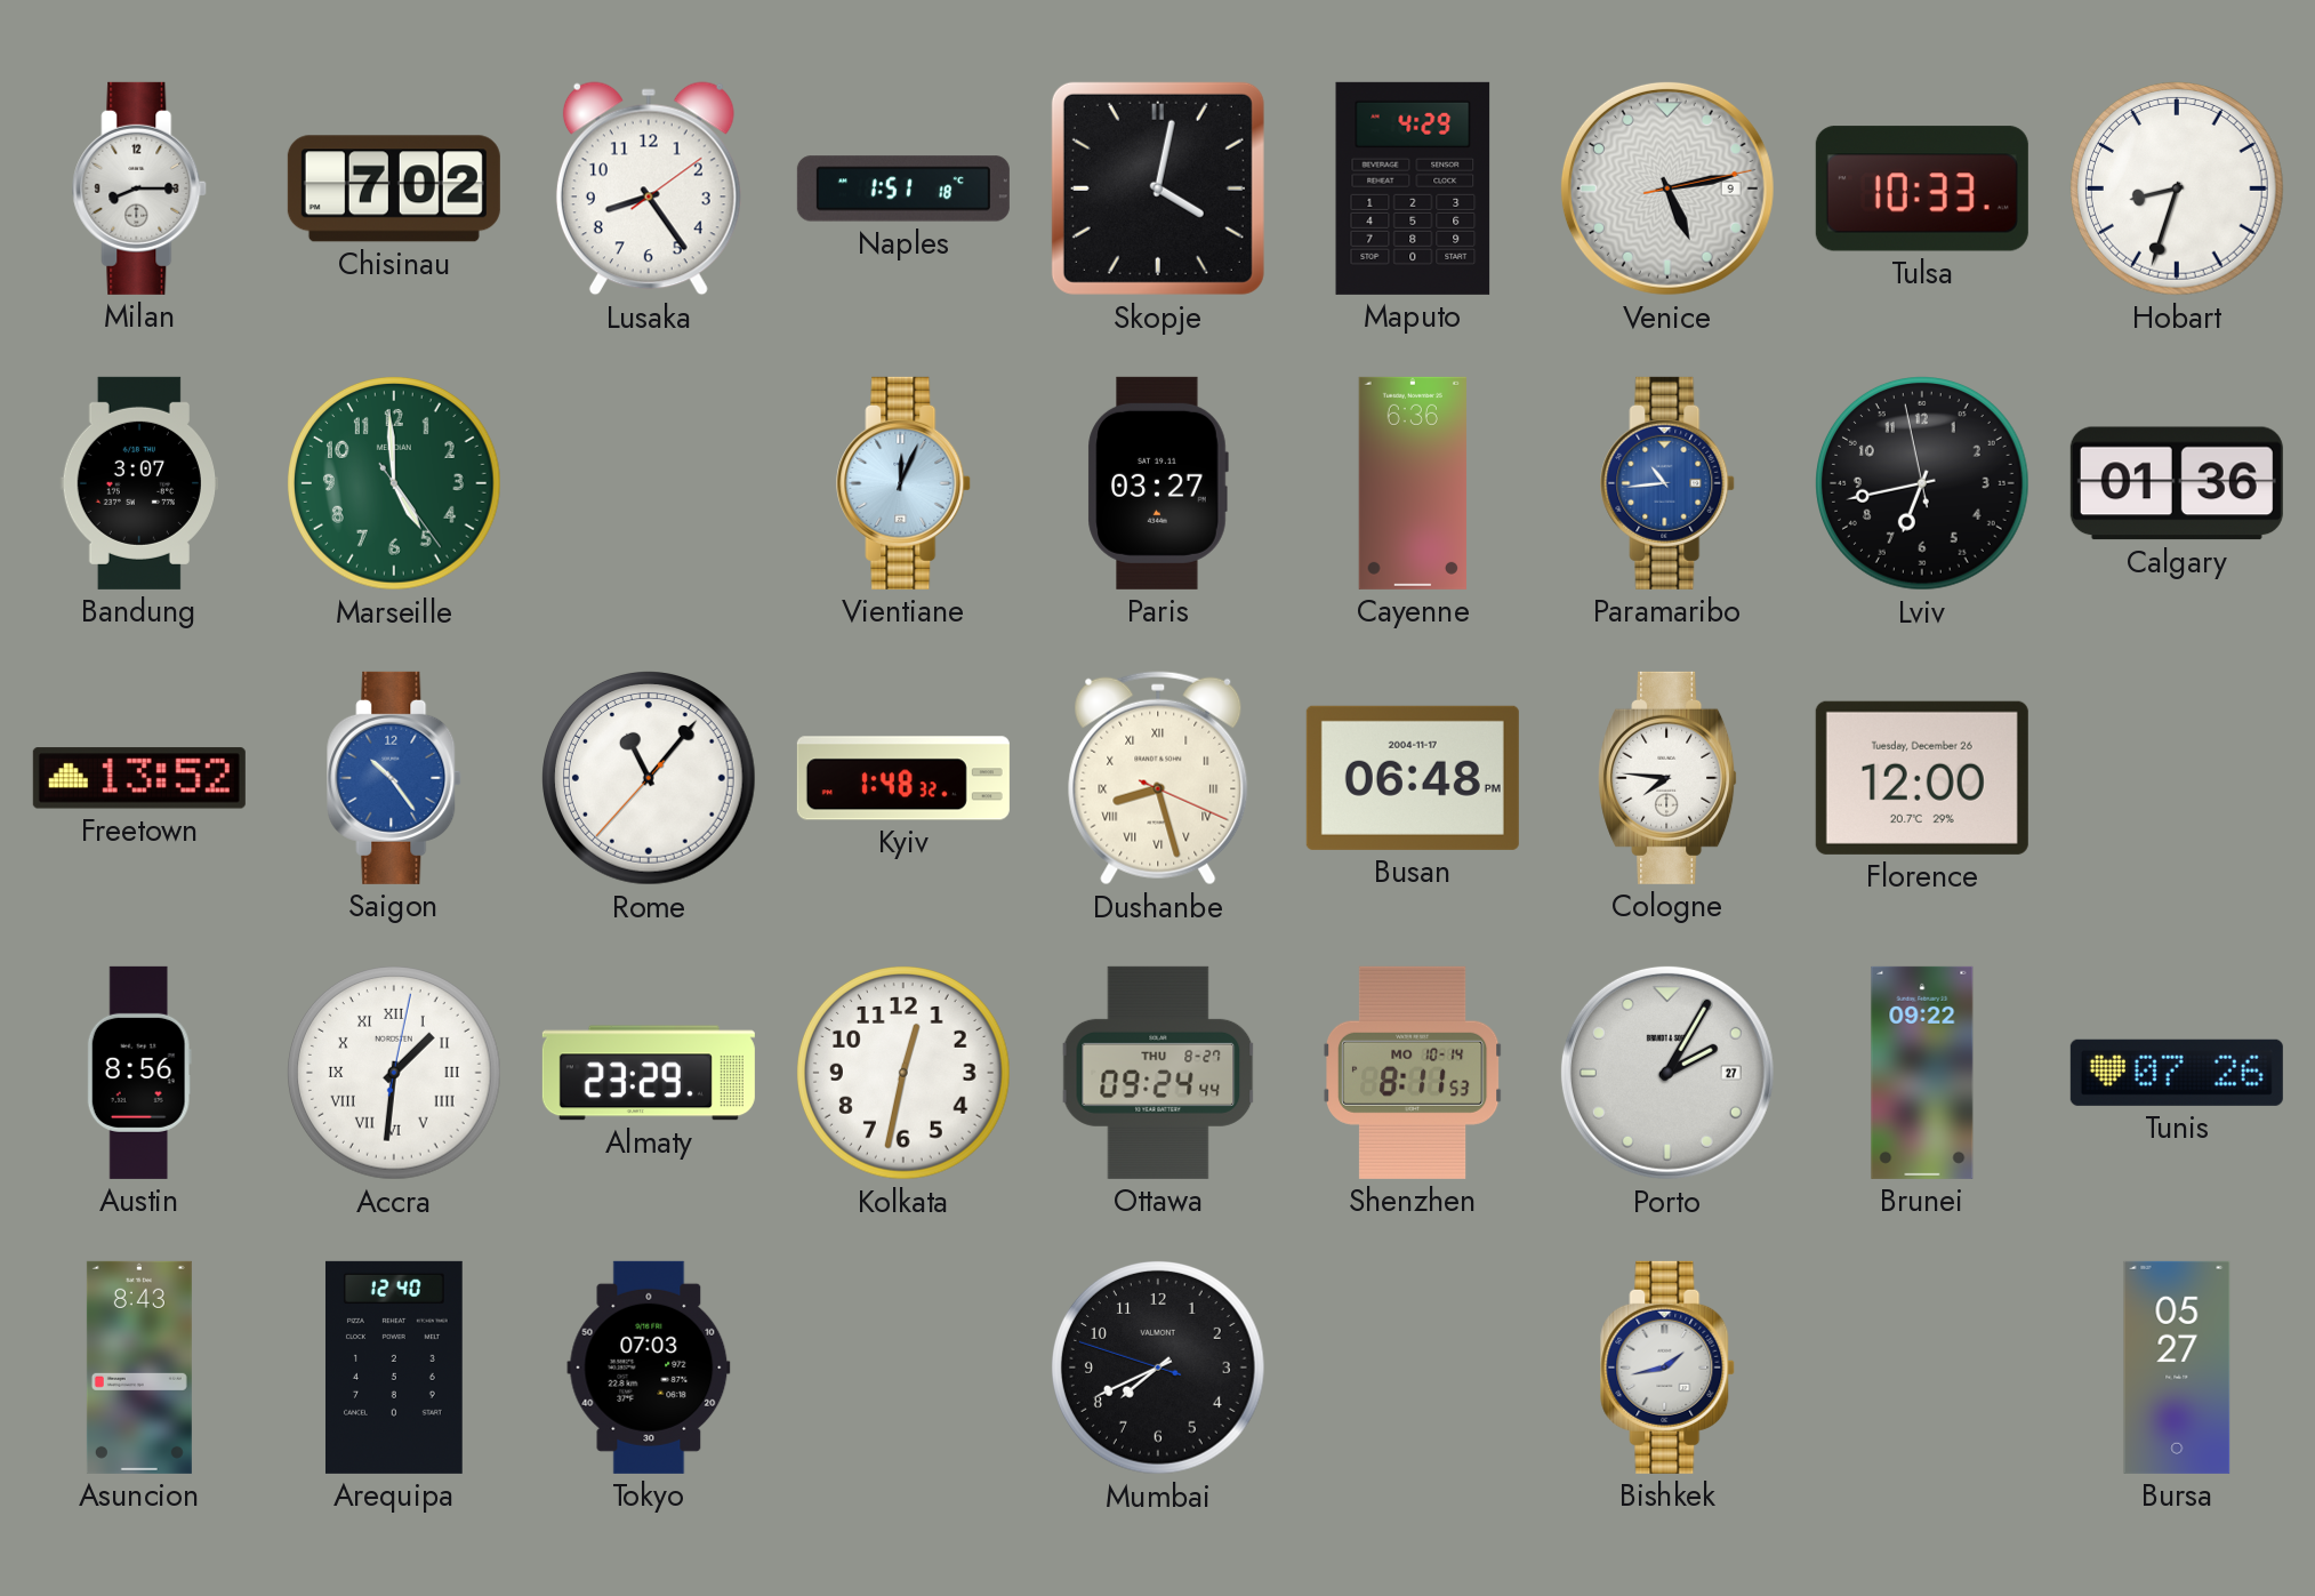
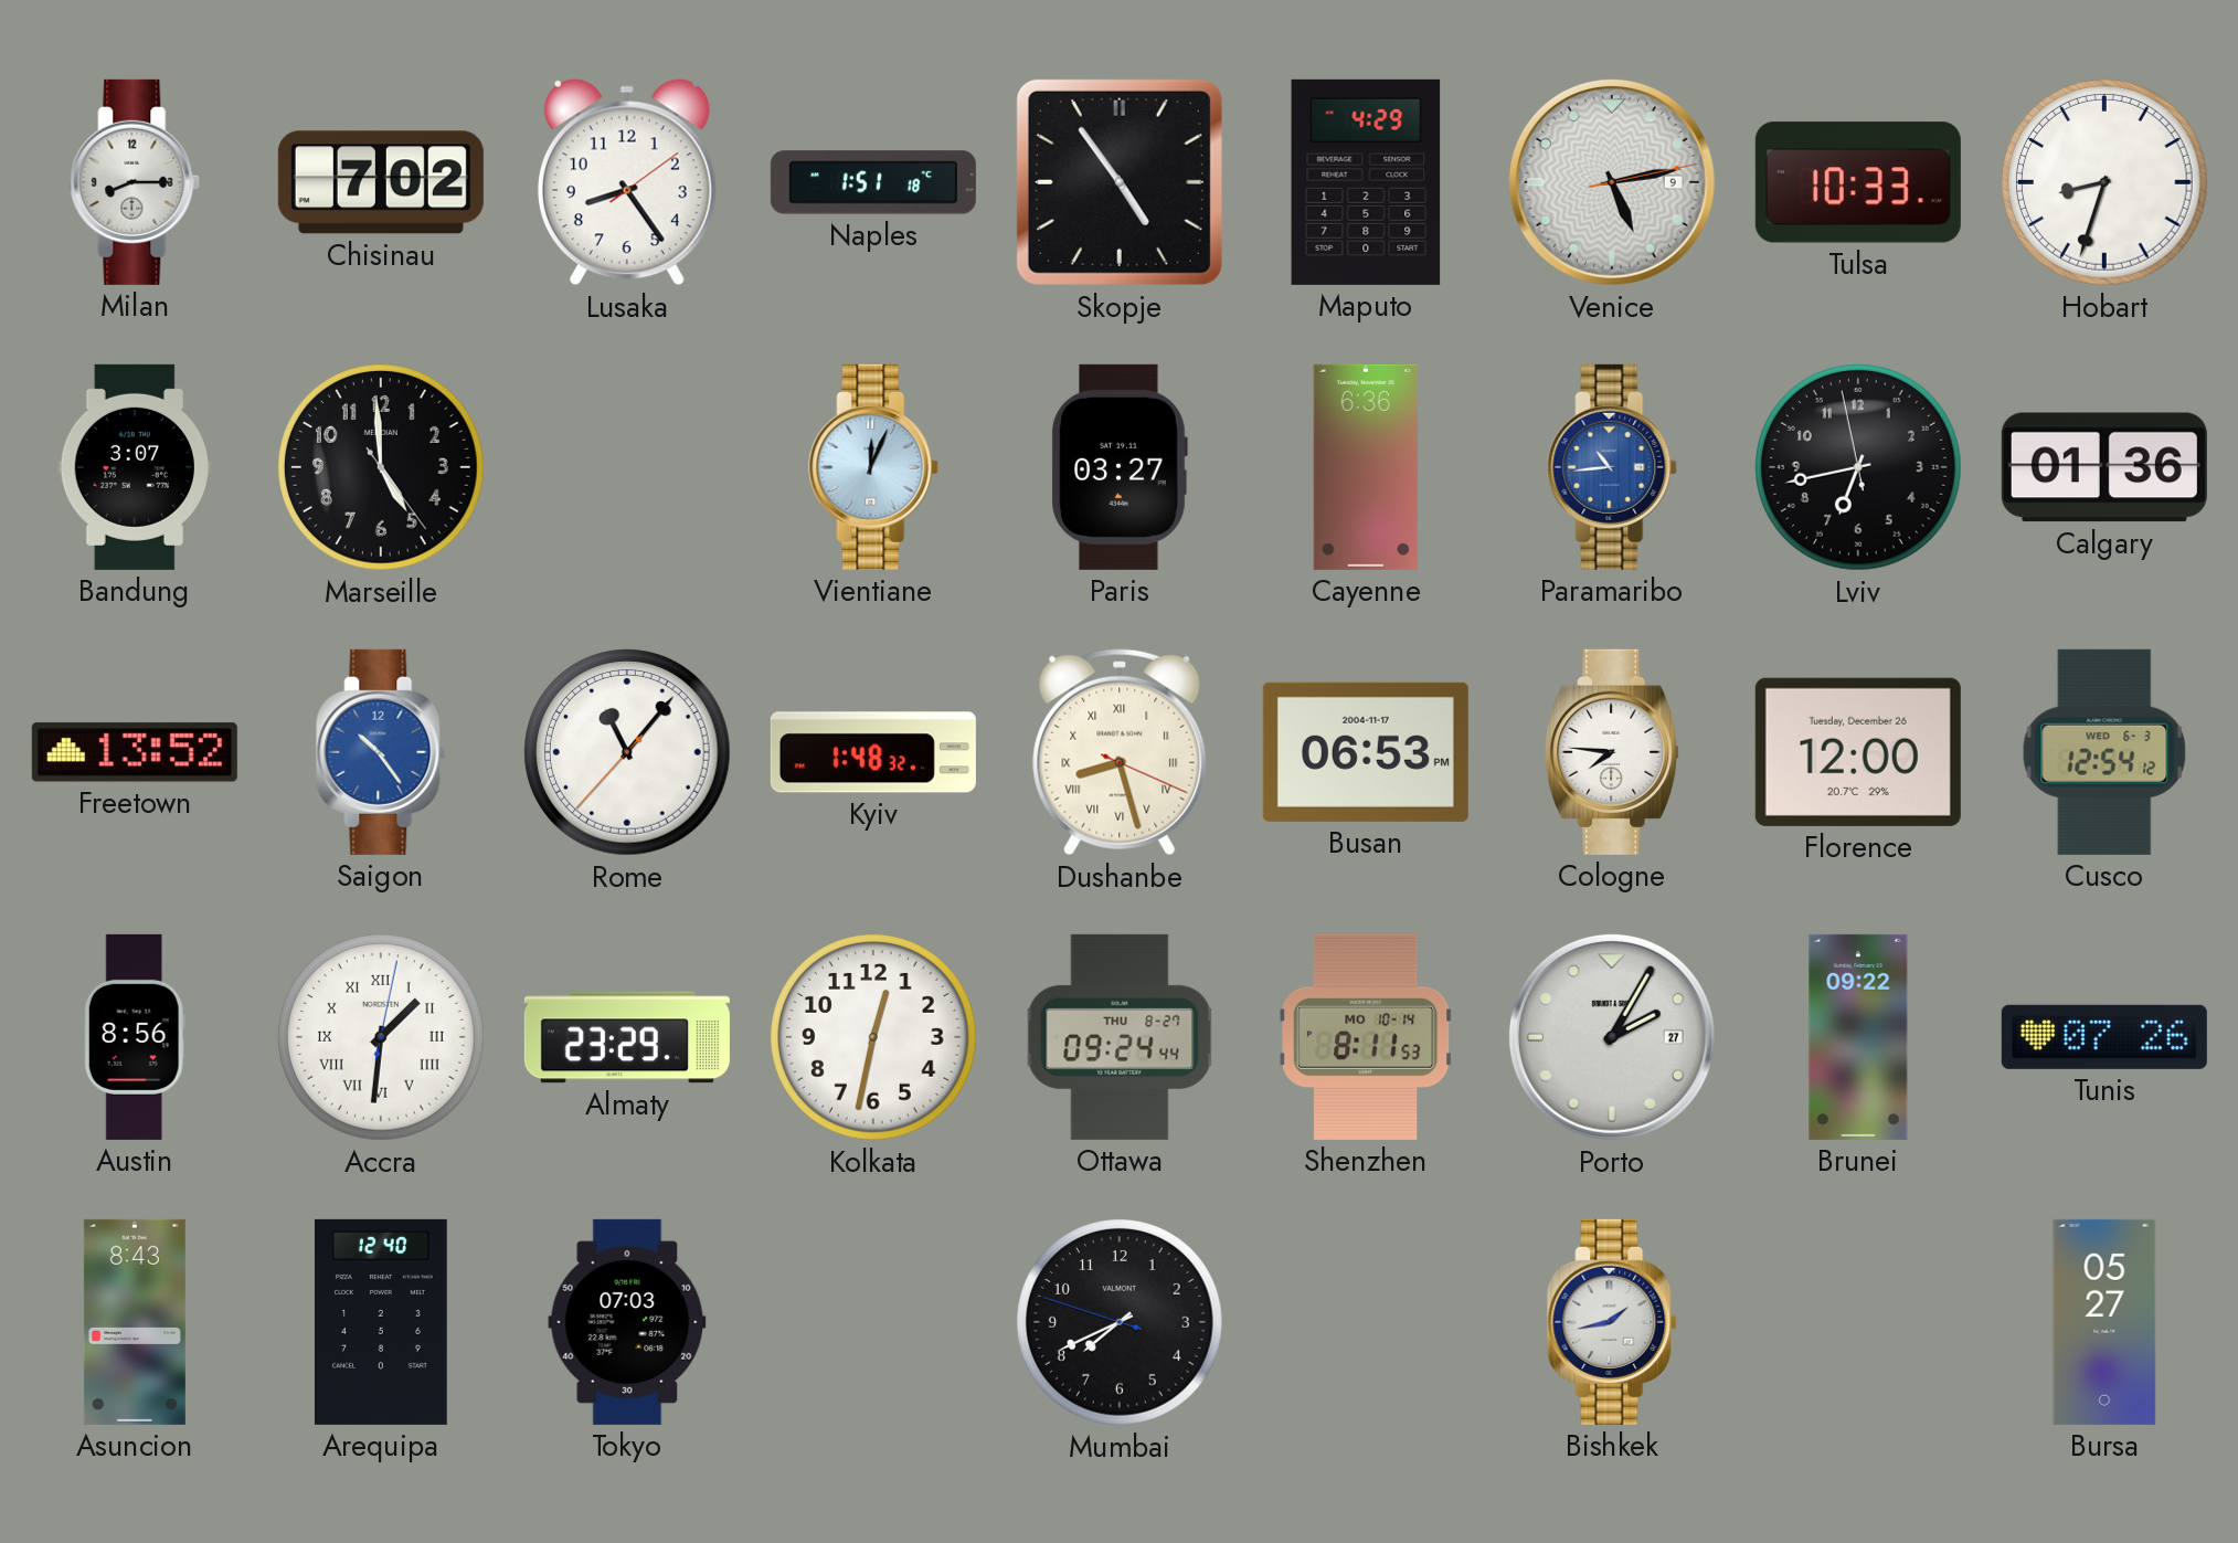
Skopje: 4:02 -> 4:54 (1120, 182)
Marseille dial: green -> black (382, 468)
Busan: 06:48 -> 06:53 (1366, 752)
Cusco: none -> 12:54 (2104, 752)
